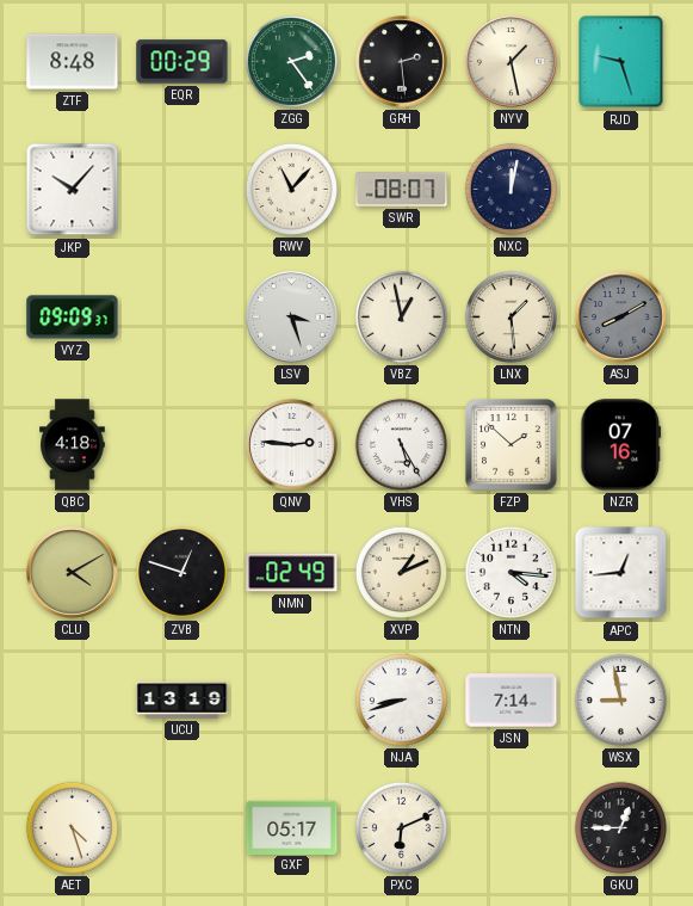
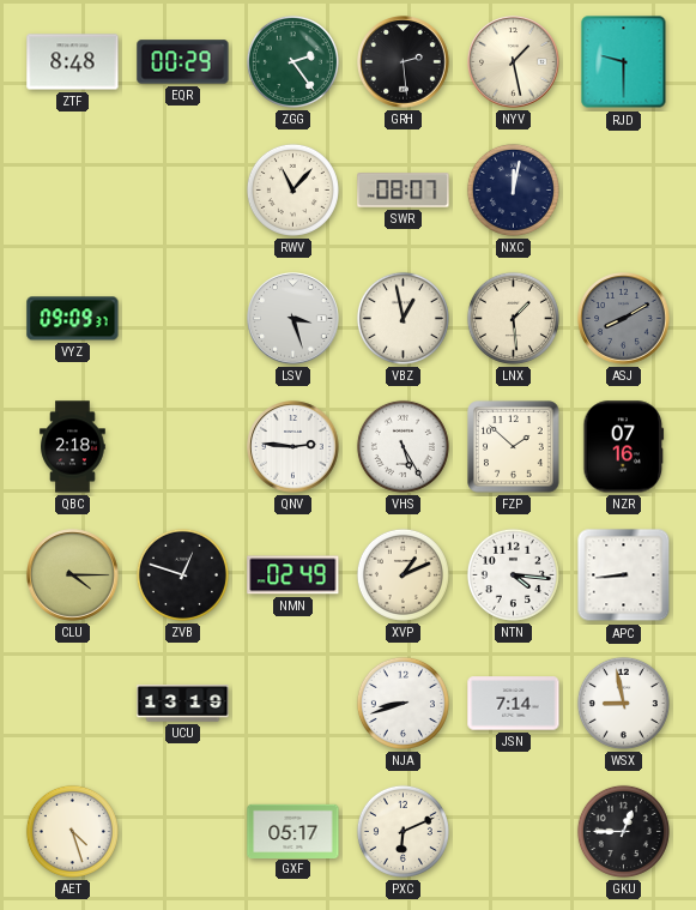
RJD: 9:27 -> 9:30 (624, 62)
JKP: 10:07 -> none (73, 190)
QBC: 4:18 -> 2:18 (73, 447)
CLU: 4:10 -> 4:15 (73, 575)
APC: 12:44 -> 8:44 (624, 575)
